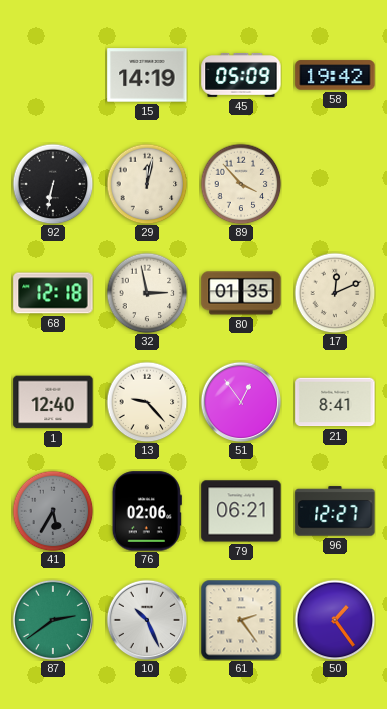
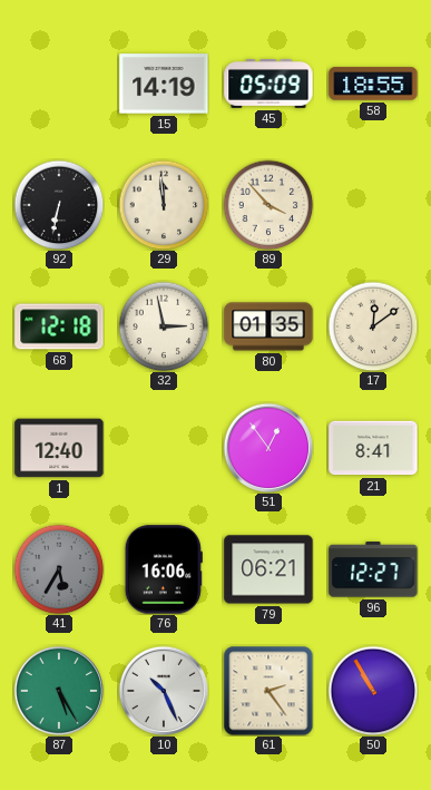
58: 19:42 -> 18:55 (373, 84)
29: 12:02 -> 11:59 (164, 205)
17: 12:11 -> 12:09 (373, 326)
13: 9:23 -> none (147, 402)
76: 02:06 -> 16:06 (164, 569)
87: 2:39 -> 5:25 (58, 690)
50: 1:24 -> 10:55 (373, 691)
